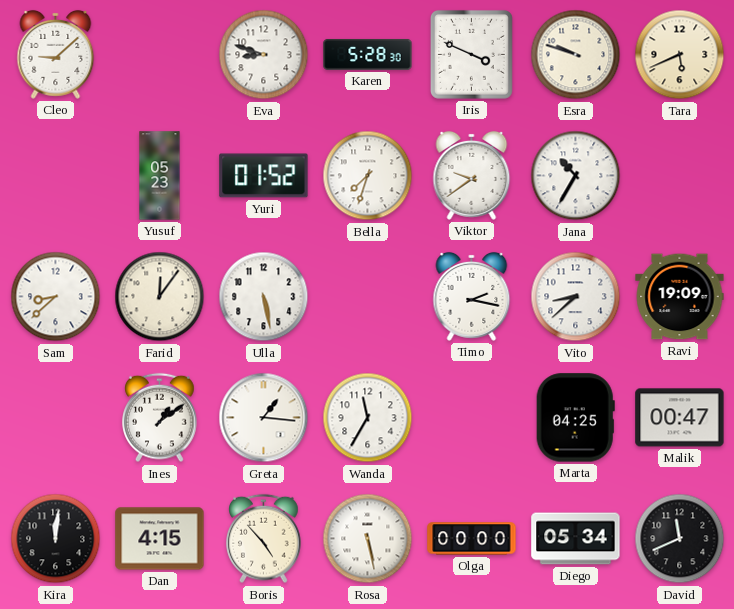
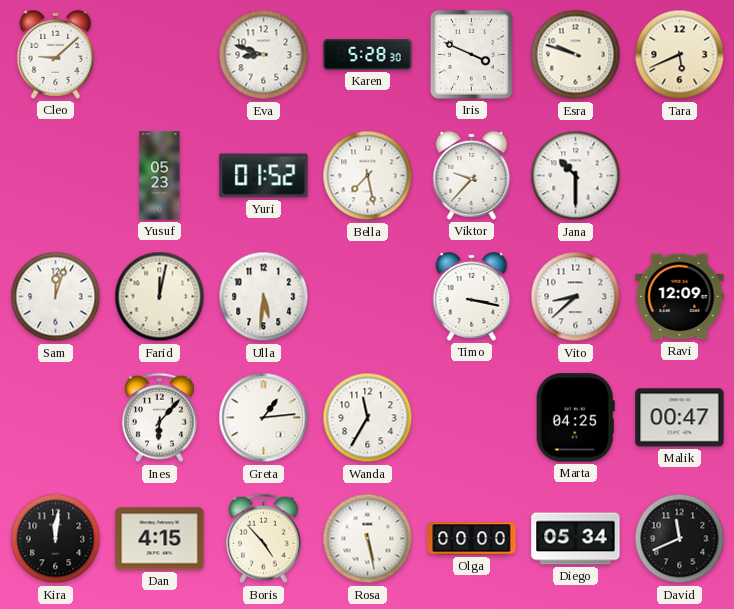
Bella: 7:33 -> 7:28 (368, 176)
Viktor: 9:39 -> 9:37 (472, 175)
Jana: 10:35 -> 10:30 (576, 176)
Sam: 8:38 -> 12:03 (56, 297)
Farid: 12:06 -> 12:02 (160, 297)
Ulla: 5:28 -> 5:31 (264, 297)
Timo: 2:17 -> 3:17 (472, 296)
Ravi: 19:09 -> 12:09 (680, 297)
Ines: 1:09 -> 6:07 (160, 418)
Greta: 1:16 -> 1:14 (264, 418)
